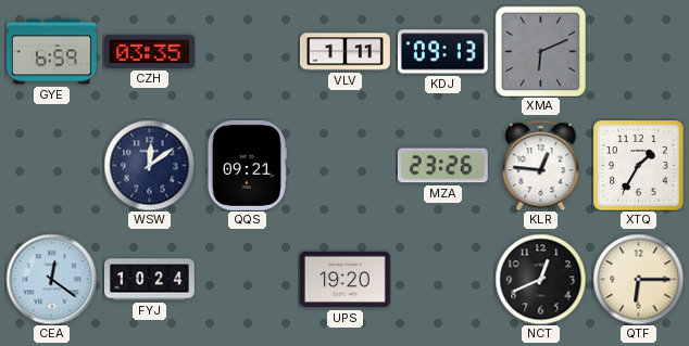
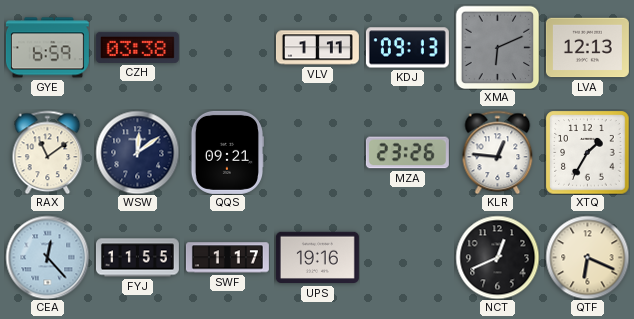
CZH: 03:35 -> 03:38 (137, 47)
LVA: none -> 12:13 (587, 48)
RAX: none -> 11:09 (48, 152)
CEA: 12:21 -> 12:23 (47, 257)
FYJ: 10:24 -> 11:55 (137, 258)
SWF: none -> 1:17 (227, 258)
UPS: 19:20 -> 19:16 (317, 258)
QTF: 6:15 -> 6:19 (587, 257)
